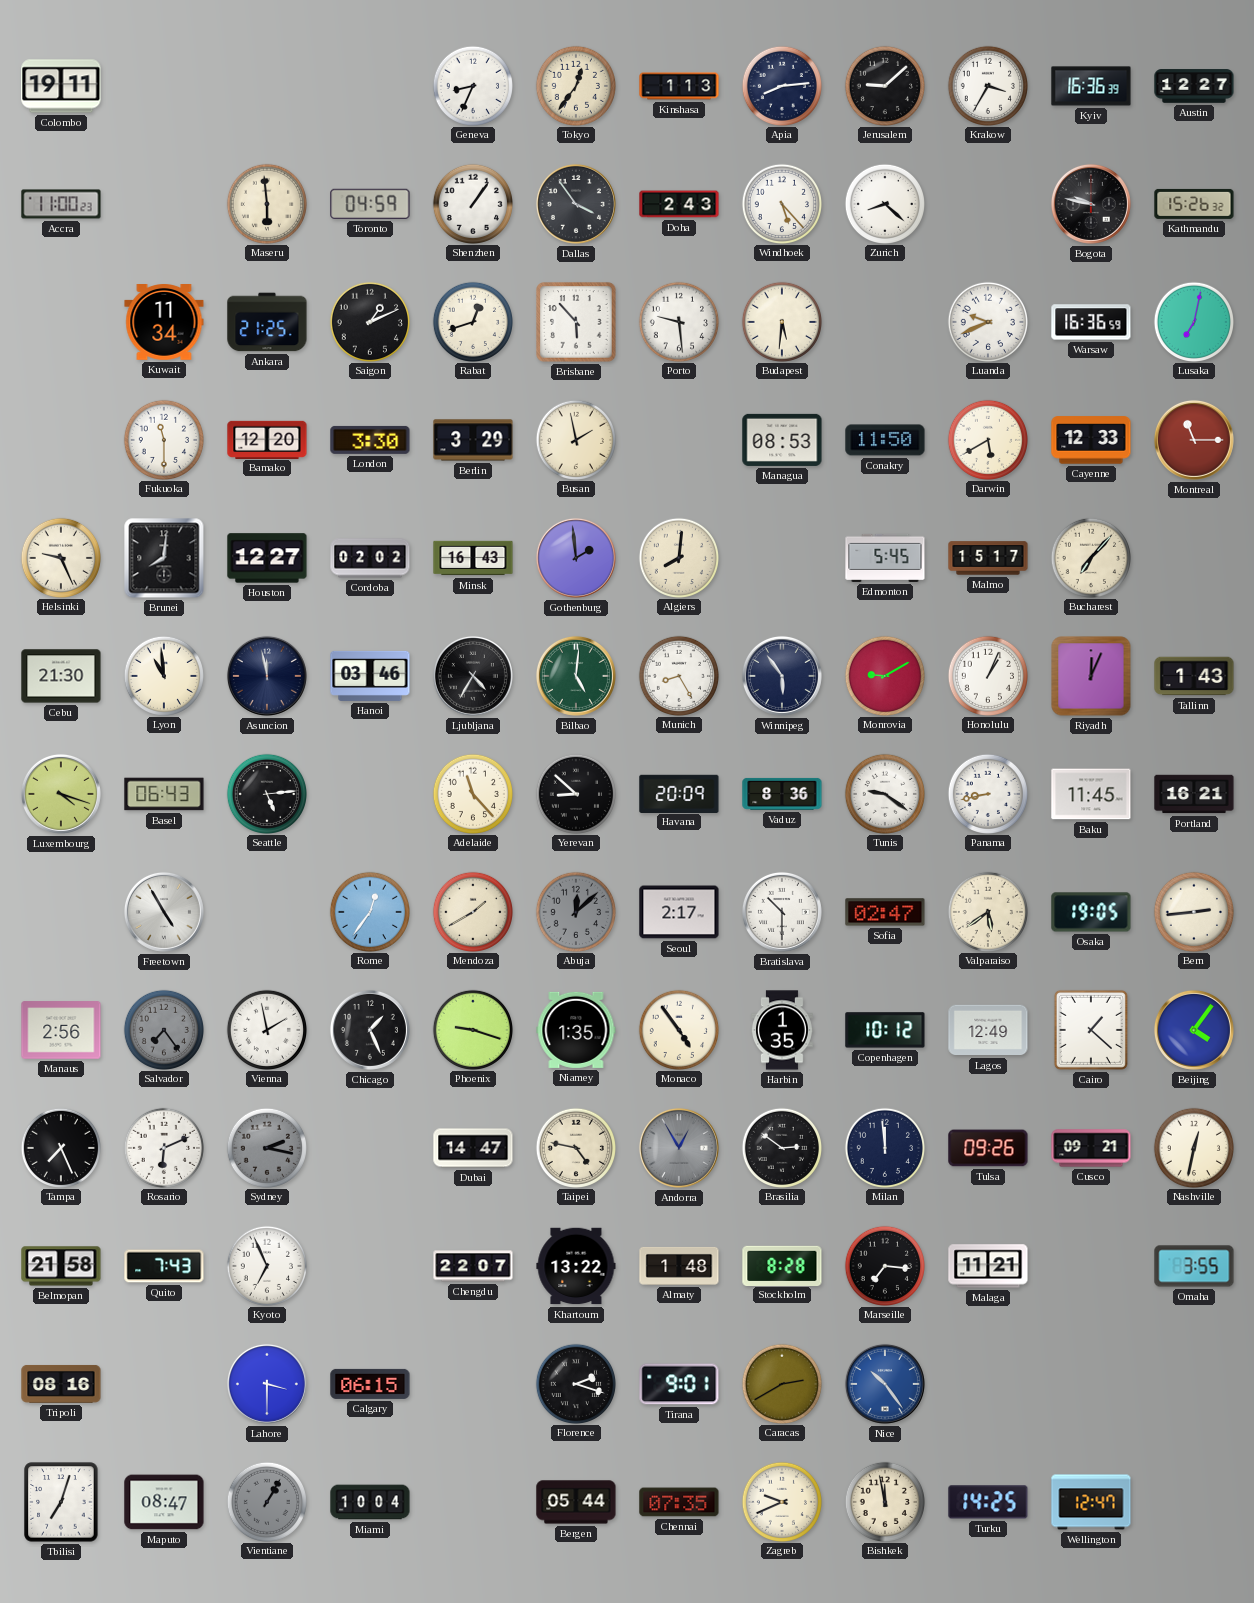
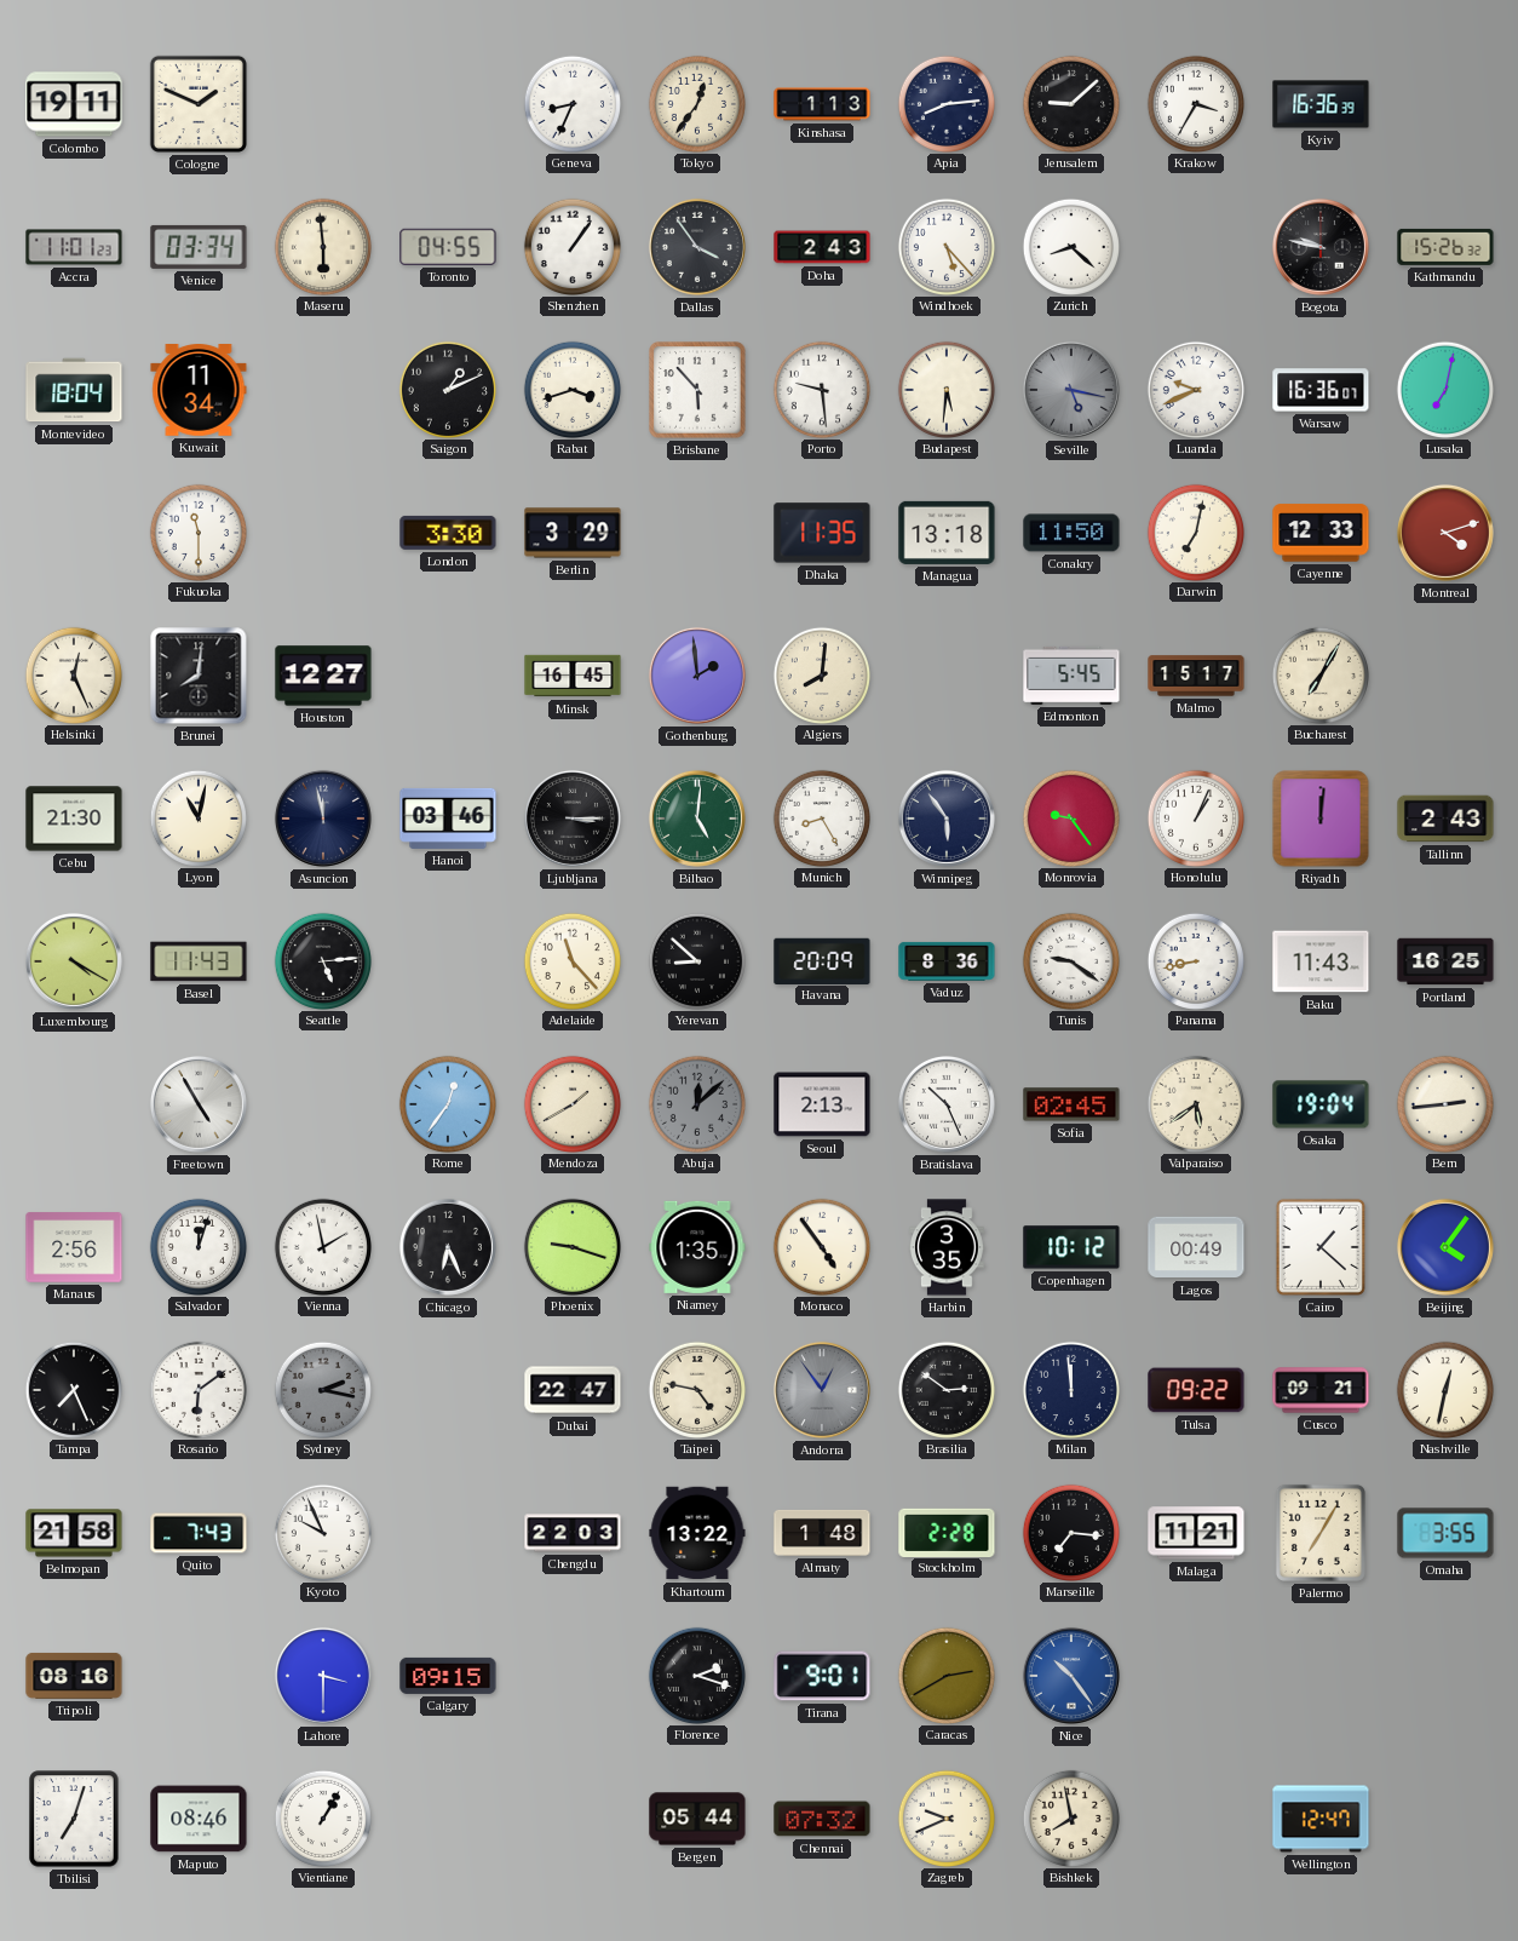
Cologne: none -> 1:49 (199, 104)
Austin: 12:27 -> none (1194, 86)
Accra: 11:00 -> 11:01 (74, 247)
Venice: none -> 03:34 (199, 247)
Toronto: 04:59 -> 04:55 (448, 247)
Montevideo: none -> 18:04 (74, 390)
Ankara: 21:25 -> none (267, 322)
Rabat: 12:42 -> 3:42 (571, 389)
Seville: none -> 5:17 (1071, 390)
Warsaw: 16:36:59 -> 16:36:07 (1321, 390)
Bamako: 12:20 -> none (267, 439)
Busan: 1:58 -> none (575, 439)
Dhaka: none -> 11:35 (822, 533)
Managua: 08:53 -> 13:18 (947, 533)
Darwin: 5:40 -> 7:02 (1195, 532)
Montreal: 11:15 -> 4:12 (1445, 533)
Helsinki: 9:26 -> 12:26 (73, 674)
Cordoba: 02:02 -> none (370, 558)
Minsk: 16:43 -> 16:45 (573, 676)
Bucharest: 7:07 -> 7:05 (1319, 674)
Lyon: 10:59 -> 11:02 (197, 817)
Ljubljana: 4:35 -> 3:15 (573, 819)
Monrovia: 9:10 -> 9:24 (1070, 817)
Riyadh: 12:04 -> 12:01 (1321, 819)
Tallinn: 1:43 -> 2:43 (1445, 819)
Luxembourg: 4:18 -> 4:20 (74, 961)
Basel: 06:43 -> 11:43 (199, 961)
Baku: 11:45 -> 11:43 (1321, 961)
Portland: 16:21 -> 16:25 (1445, 961)
Seoul: 2:17 -> 2:13 (822, 1104)
Bratislava: 10:30 -> 10:26 (947, 1104)
Sofia: 02:47 -> 02:45 (1071, 1104)
Osaka: 19:05 -> 19:04 (1321, 1104)
Salvador: 7:24 -> 12:03 (197, 1246)
Salvador dial: grey -> white (197, 1246)
Chicago: 1:26 -> 6:26 (448, 1247)
Harbin: 1:35 -> 3:35 (948, 1247)
Lagos: 12:49 -> 00:49 (1196, 1247)
Rosario: 6:11 -> 6:09 (197, 1389)
Dubai: 14:47 -> 22:47 (573, 1390)
Andorra: 12:55 -> 12:54 (822, 1390)
Tulsa: 09:26 -> 09:22 (1196, 1390)
Kyoto: 6:56 -> 9:56 (322, 1532)
Chengdu: 22:07 -> 22:03 (573, 1533)
Stockholm: 8:28 -> 2:28 (947, 1532)
Palermo: none -> 7:05 (1321, 1533)
Calgary: 06:15 -> 09:15 (448, 1676)
Maputo: 08:47 -> 08:46 (199, 1819)
Vientiane dial: grey -> white (322, 1817)
Miami: 10:04 -> none (370, 1502)
Chennai: 07:35 -> 07:32 (822, 1819)
Bishkek: 11:58 -> 7:58 (1070, 1817)
Turku: 14:25 -> none (988, 1502)
